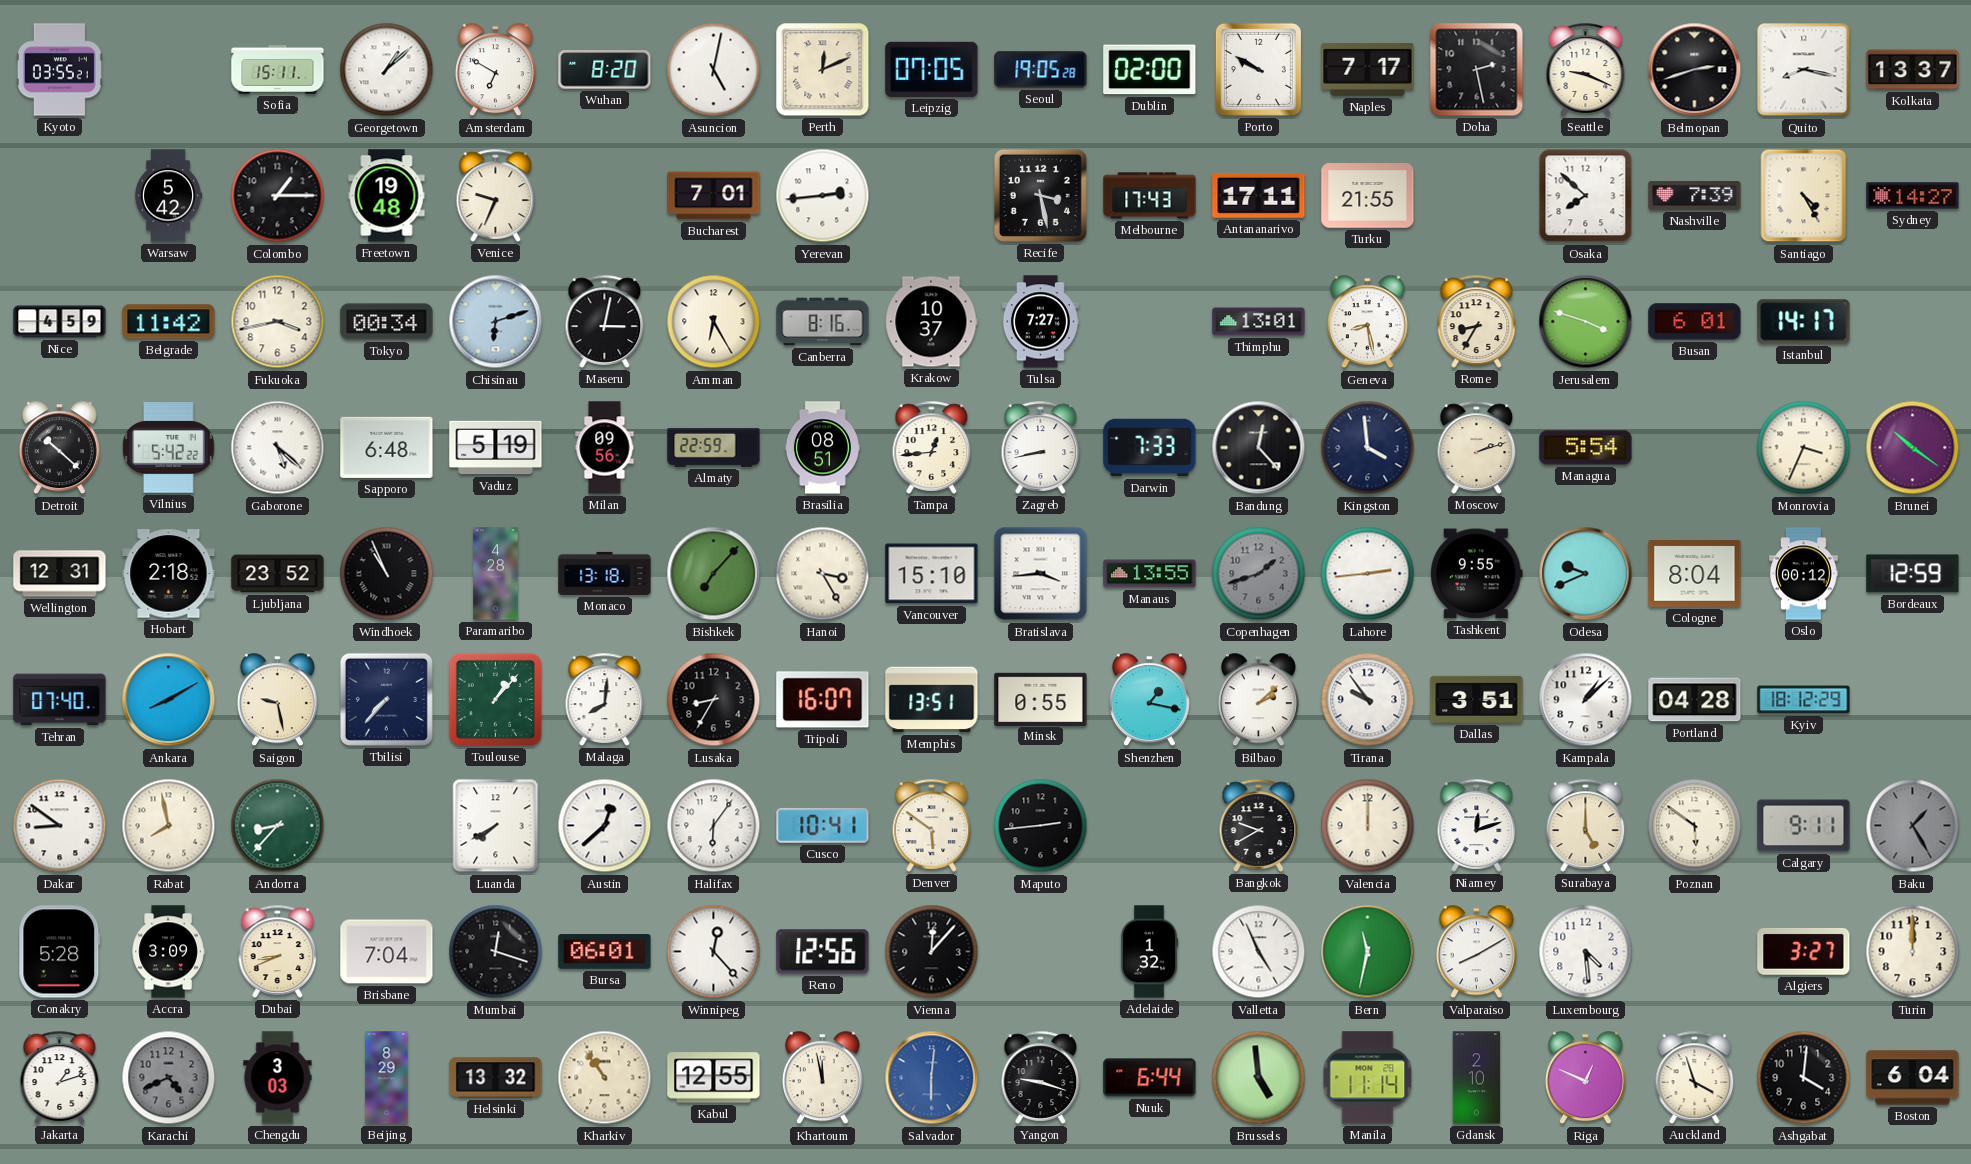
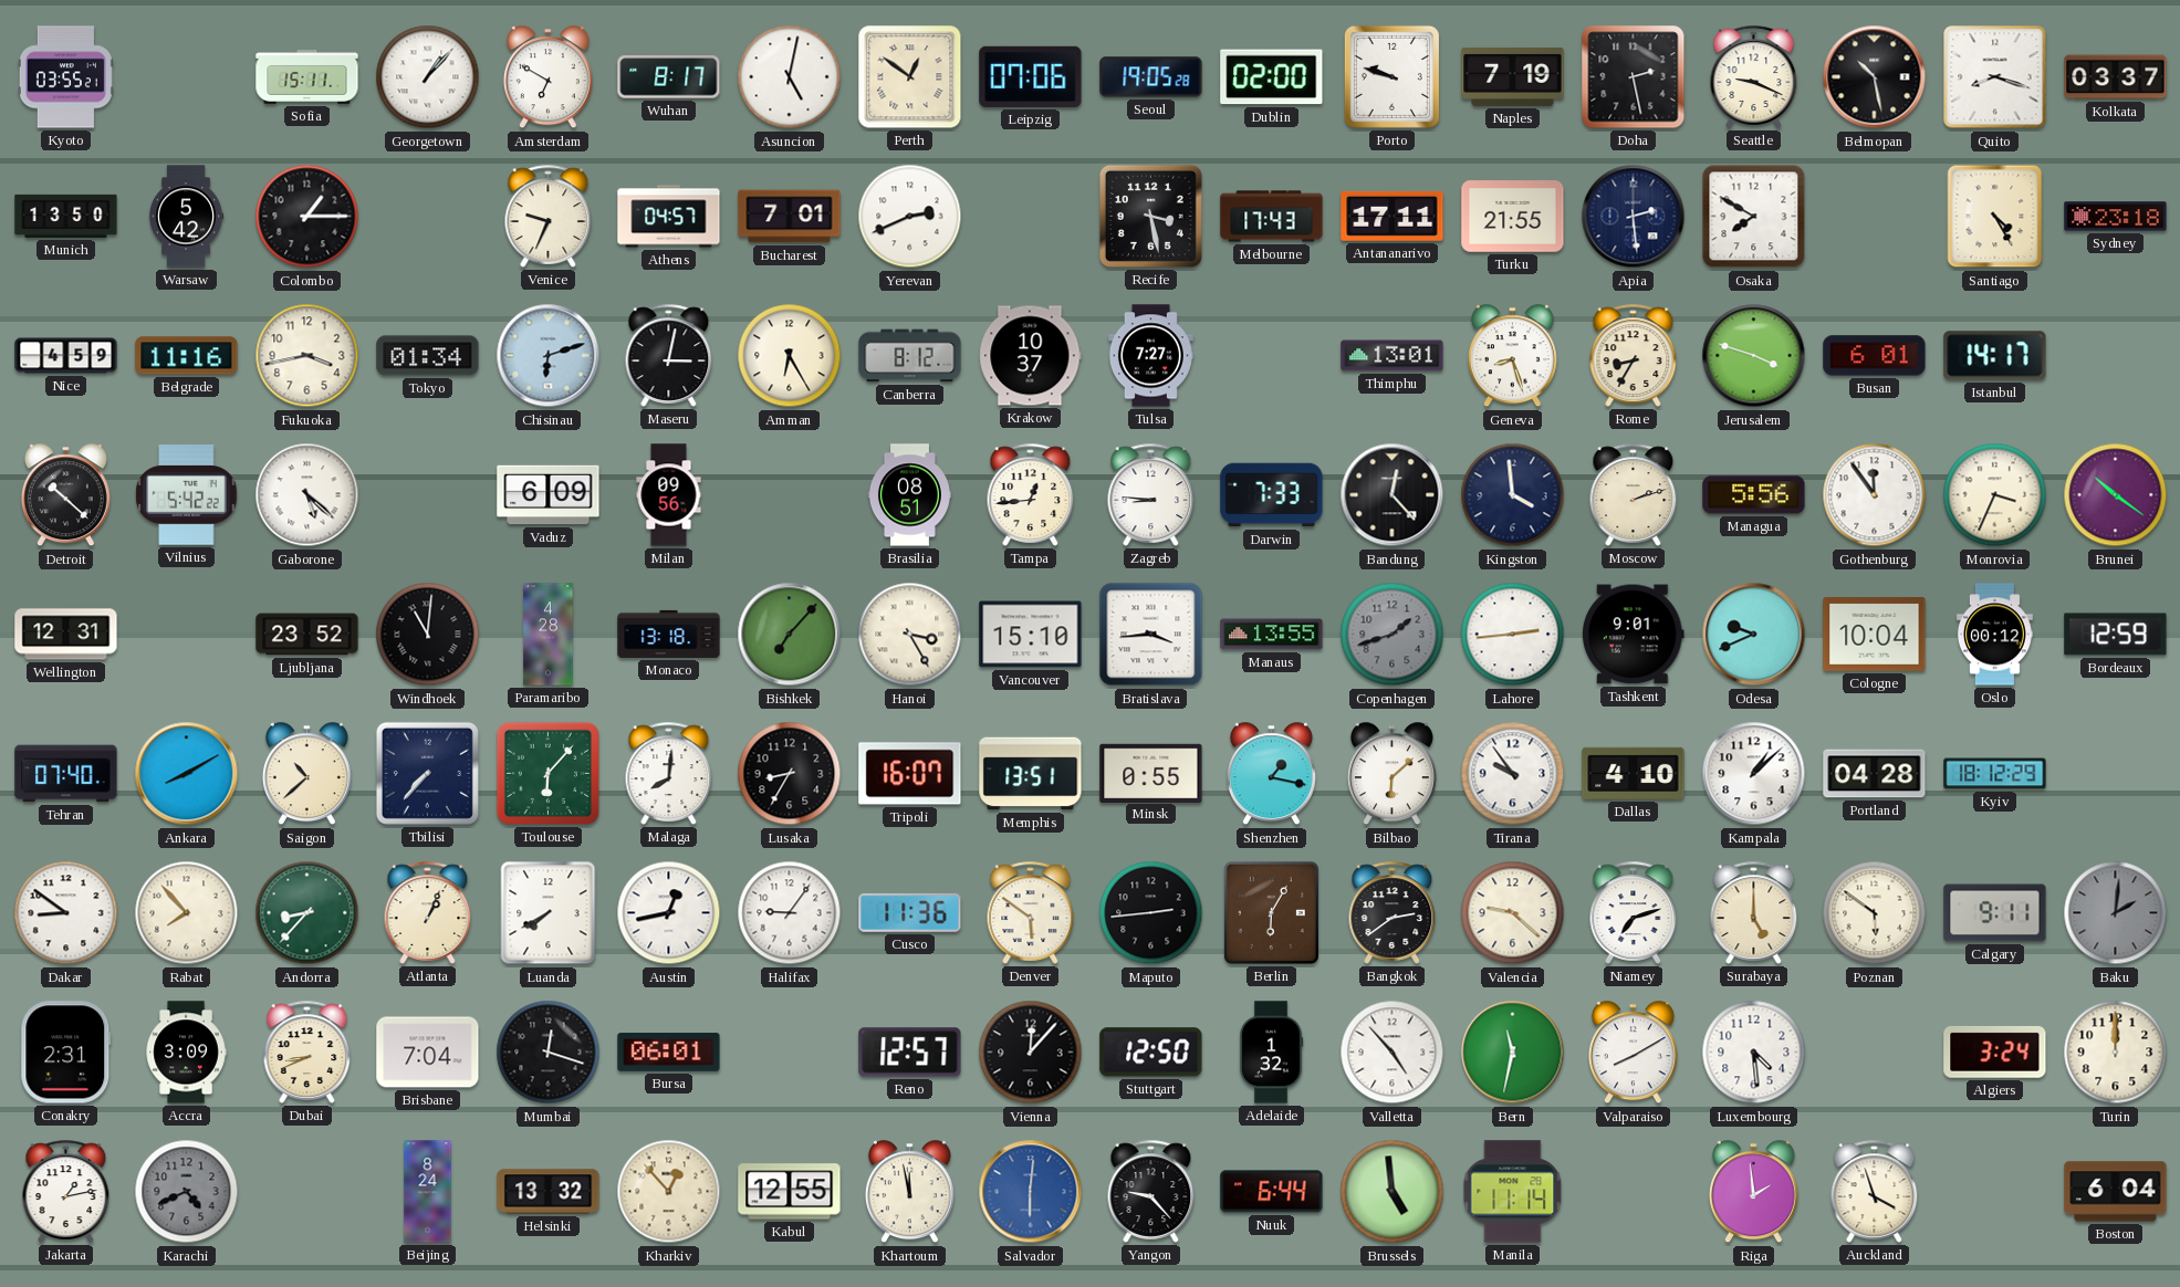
Georgetown: 1:08 -> 1:07 (428, 77)
Wuhan: 8:20 -> 8:17 (669, 77)
Perth: 12:11 -> 12:51 (910, 77)
Leipzig: 07:05 -> 07:06 (1031, 76)
Porto: 9:50 -> 9:48 (1391, 76)
Naples: 7:17 -> 7:19 (1513, 76)
Belmopan: 2:42 -> 10:28 (1875, 77)
Quito: 8:17 -> 8:18 (1995, 77)
Kolkata: 13:37 -> 03:37 (2116, 77)
Munich: none -> 13:50 (66, 216)
Freetown: 19:48 -> none (387, 196)
Athens: none -> 04:57 (669, 217)
Yerevan: 2:44 -> 2:41 (910, 217)
Apia: none -> 2:29 (1634, 217)
Osaka: 7:52 -> 7:50 (1754, 217)
Nashville: 7:39 -> none (1695, 195)
Sydney: 14:27 -> 23:18 (2116, 217)
Belgrade: 11:42 -> 11:16 (187, 356)
Tokyo: 00:34 -> 01:34 (428, 356)
Canberra: 8:16 -> 8:12 (910, 356)
Geneva: 8:28 -> 8:27 (1512, 356)
Sapporo: 6:48 -> none (387, 447)
Vaduz: 5:19 -> 6:09 (549, 495)
Almaty: 22:59 -> none (714, 447)
Zagreb: 8:43 -> 8:46 (1151, 494)
Managua: 5:54 -> 5:56 (1754, 495)
Gothenburg: none -> 11:54 (1875, 495)
Hobart: 2:18 -> none (169, 574)
Windhoek: 10:56 -> 11:01 (428, 635)
Tashkent: 9:55 -> 9:01 (1634, 635)
Cologne: 8:04 -> 10:04 (1875, 635)
Saigon: 9:28 -> 10:38 (306, 774)
Toulouse: 1:07 -> 6:07 (547, 773)
Bilbao: 2:08 -> 6:08 (1391, 774)
Dallas: 3:51 -> 4:10 (1634, 773)
Rabat: 7:58 -> 7:53 (187, 913)
Atlanta: none -> 1:04 (428, 912)
Austin: 12:38 -> 12:43 (669, 913)
Halifax: 6:06 -> 9:06 (790, 913)
Cusco: 10:41 -> 11:36 (910, 912)
Berlin: none -> 6:05 (1271, 912)
Bangkok: 9:40 -> 2:39 (1393, 912)
Valencia: 12:00 -> 9:22 (1513, 913)
Niamey: 12:12 -> 7:12 (1634, 912)
Baku: 1:25 -> 2:01 (2116, 913)
Conakry: 5:28 -> 2:31 (66, 1053)
Winnipeg: 12:23 -> none (714, 952)
Reno: 12:56 -> 12:57 (910, 1053)
Stuttgart: none -> 12:50 (1151, 1053)
Valletta: 4:56 -> 4:53 (1393, 1053)
Algiers: 3:27 -> 3:24 (1995, 1053)
Jakarta: 1:12 -> 1:13 (66, 1191)
Chengdu: 3:03 -> none (278, 1078)
Beijing: 8:29 -> 8:24 (428, 1192)
Kharkiv: 10:54 -> 12:53 (669, 1192)
Yangon: 9:18 -> 9:23 (1151, 1191)
Gdansk: 2:10 -> none (1477, 1078)
Riga: 12:49 -> 1:59 (1753, 1192)
Ashgabat: 4:01 -> none (1804, 1078)
